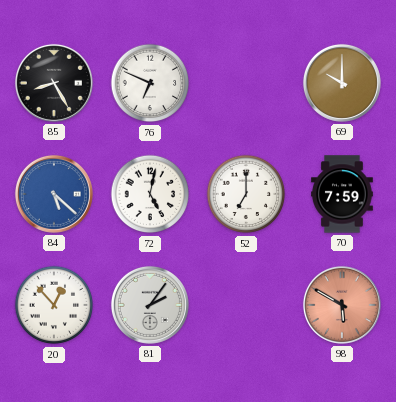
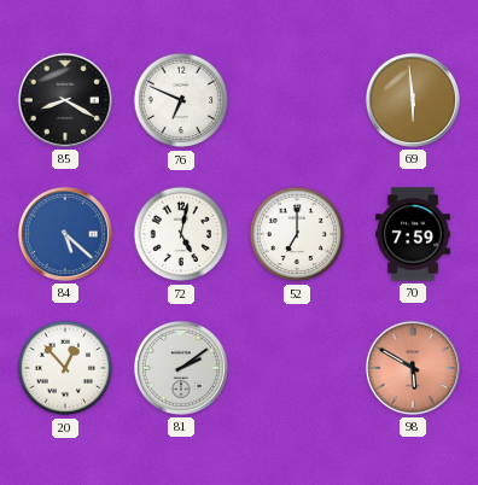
85: 8:25 -> 8:20 (65, 100)
69: 10:00 -> 5:59 (413, 100)
81: 2:06 -> 2:09 (181, 368)
